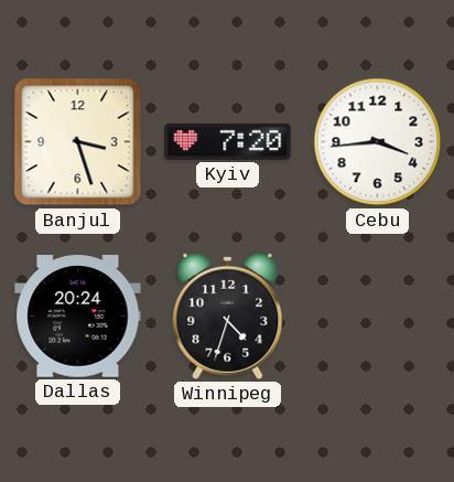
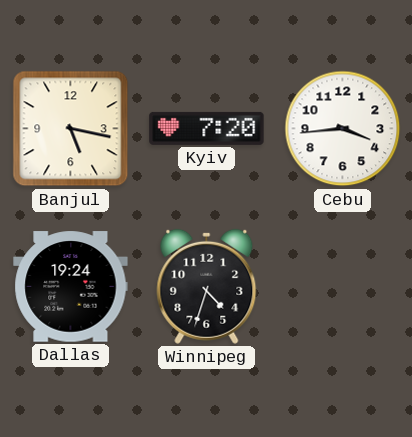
Banjul: 3:27 -> 5:17 (71, 129)
Dallas: 20:24 -> 19:24 (71, 287)
